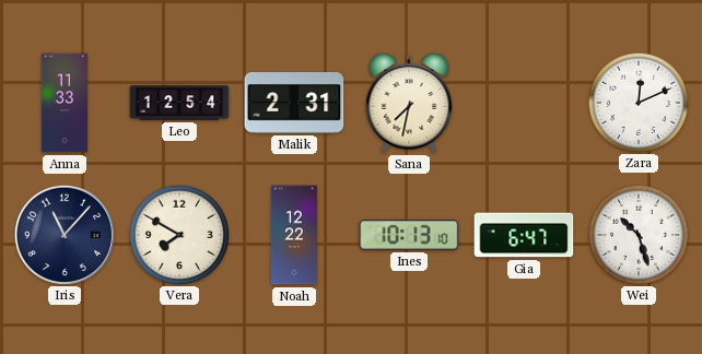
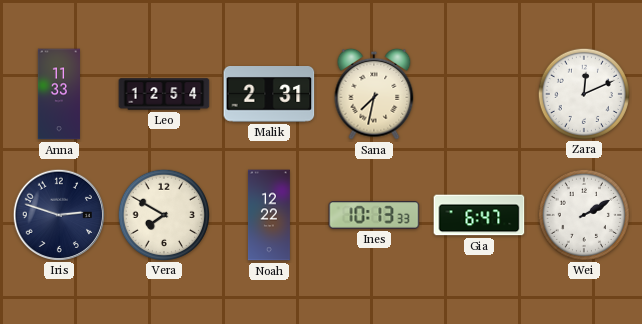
Iris: 11:07 -> 2:48 (58, 214)
Ines: 10:13:10 -> 10:13:33 (374, 215)
Wei: 10:27 -> 2:10 (583, 214)
